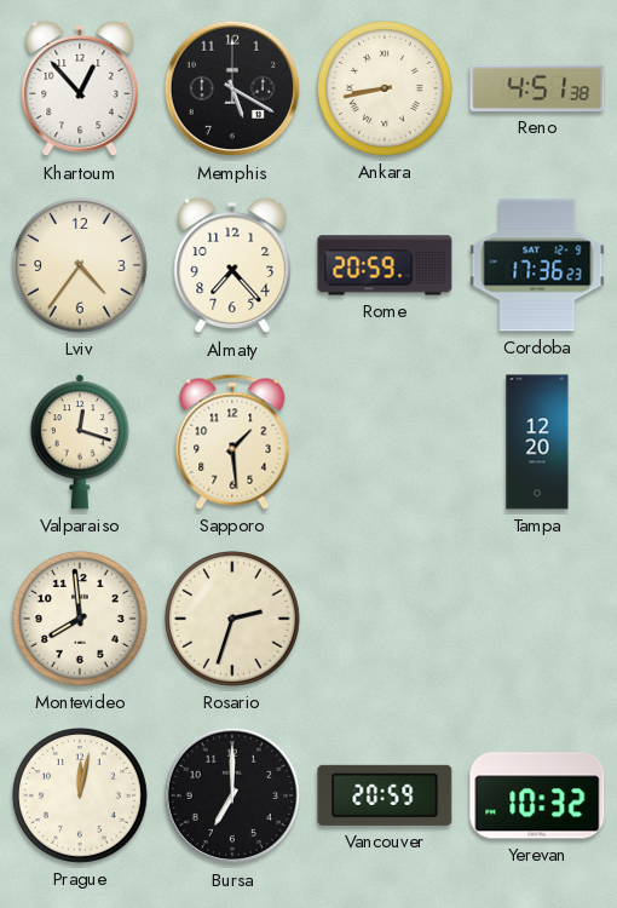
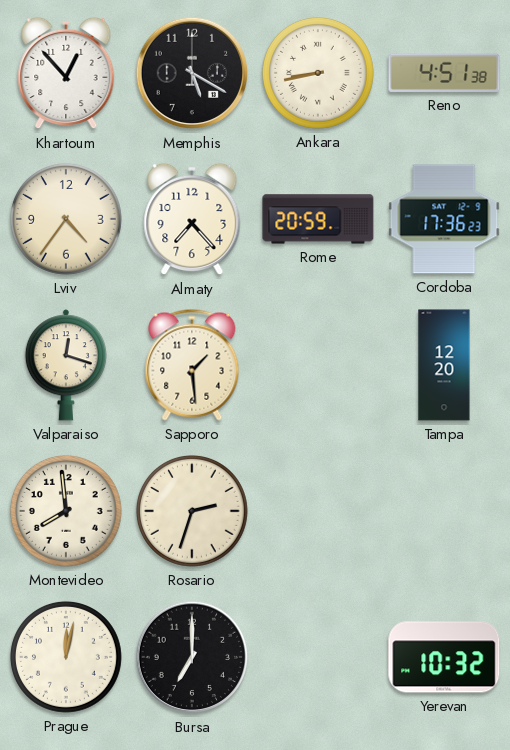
Vancouver: 20:59 -> none (385, 795)
